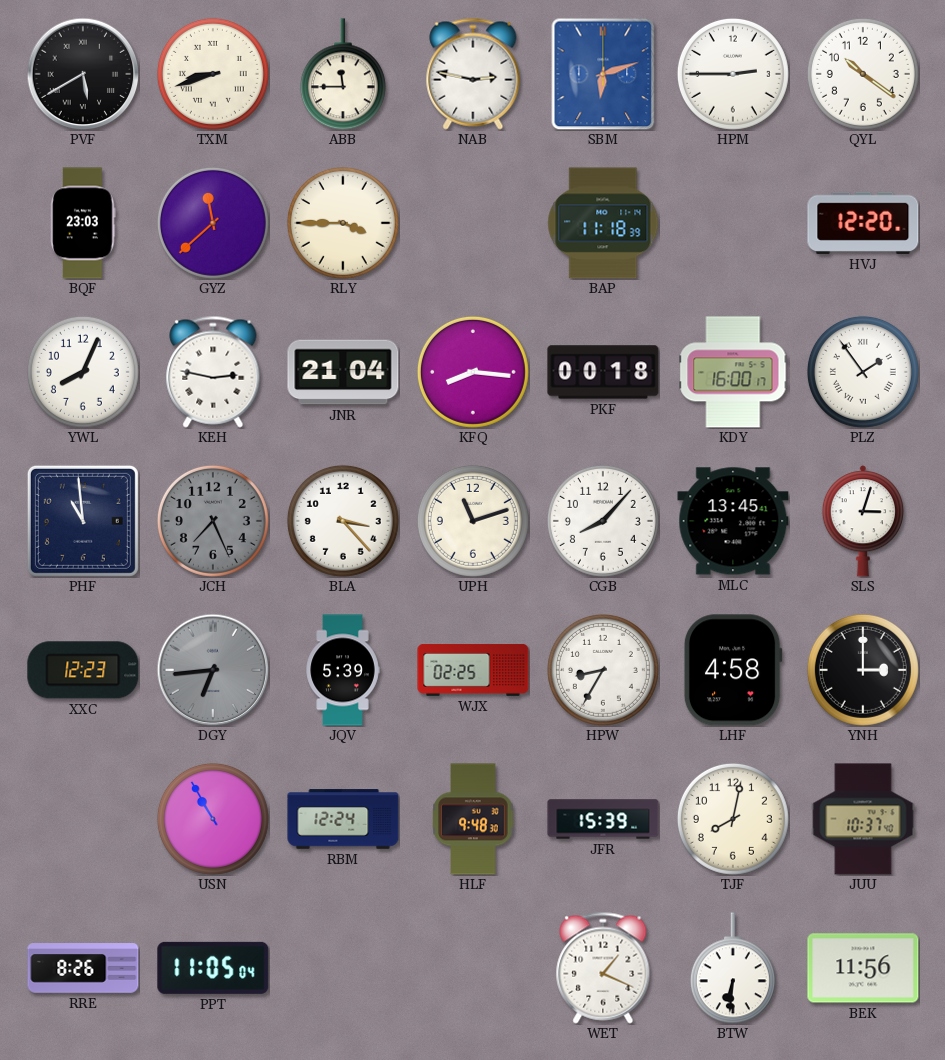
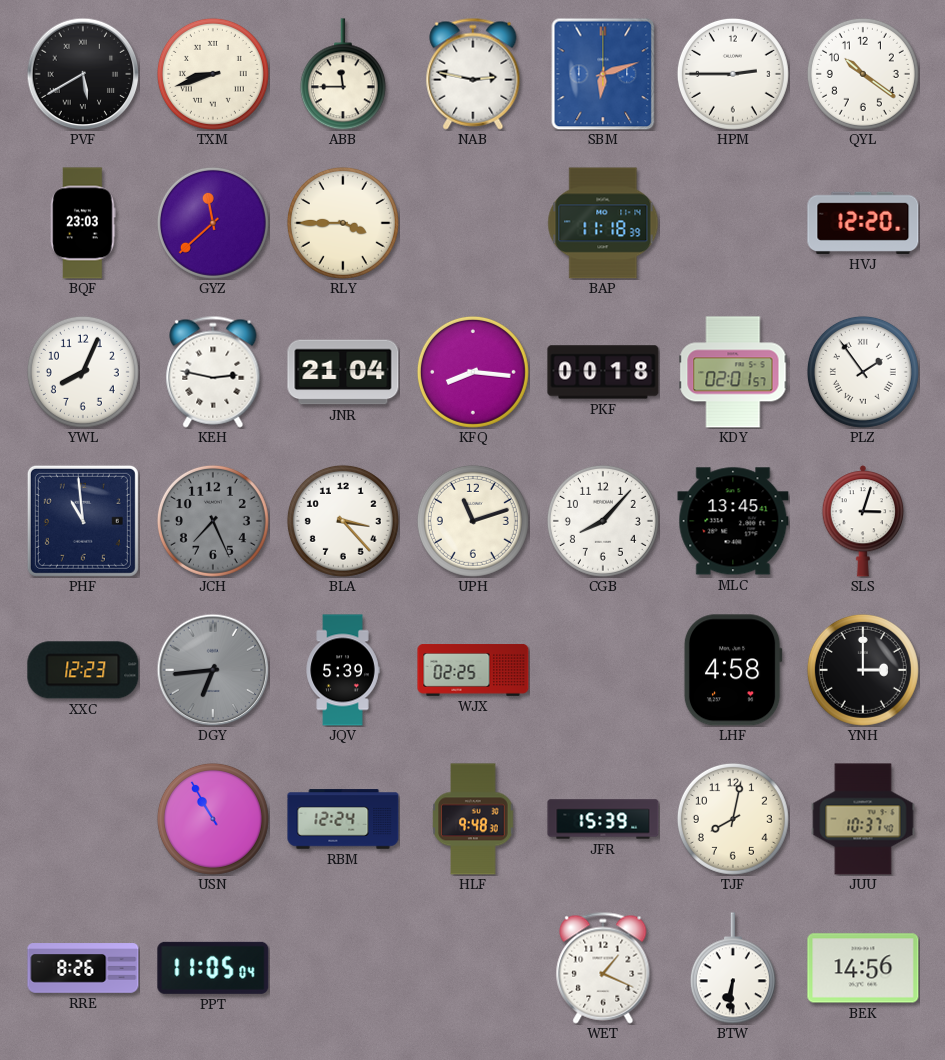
KDY: 16:00 -> 02:01 (733, 372)
HPW: 8:35 -> none (603, 670)
BEK: 11:56 -> 14:56 (863, 968)
